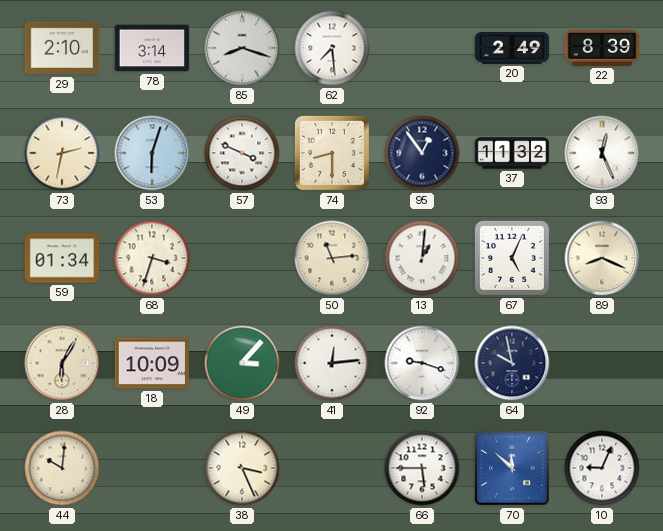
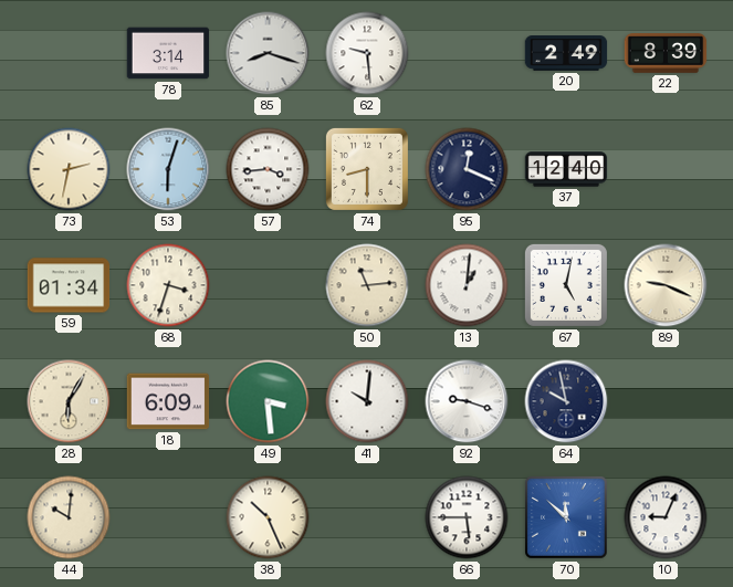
29: 2:10 -> none (62, 48)
62: 7:29 -> 9:29 (367, 53)
57: 3:49 -> 3:44 (268, 169)
95: 12:54 -> 12:19 (467, 169)
37: 11:32 -> 12:40 (566, 169)
93: 12:26 -> none (602, 153)
67: 5:04 -> 5:02 (566, 285)
89: 8:19 -> 9:19 (666, 285)
18: 10:09 -> 6:09 (168, 401)
49: 3:07 -> 3:29 (268, 401)
41: 12:14 -> 10:01 (367, 401)
38: 3:26 -> 10:26 (268, 517)
